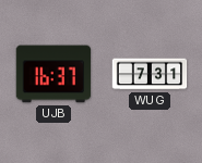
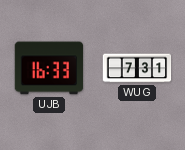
UJB: 16:37 -> 16:33 (49, 68)
